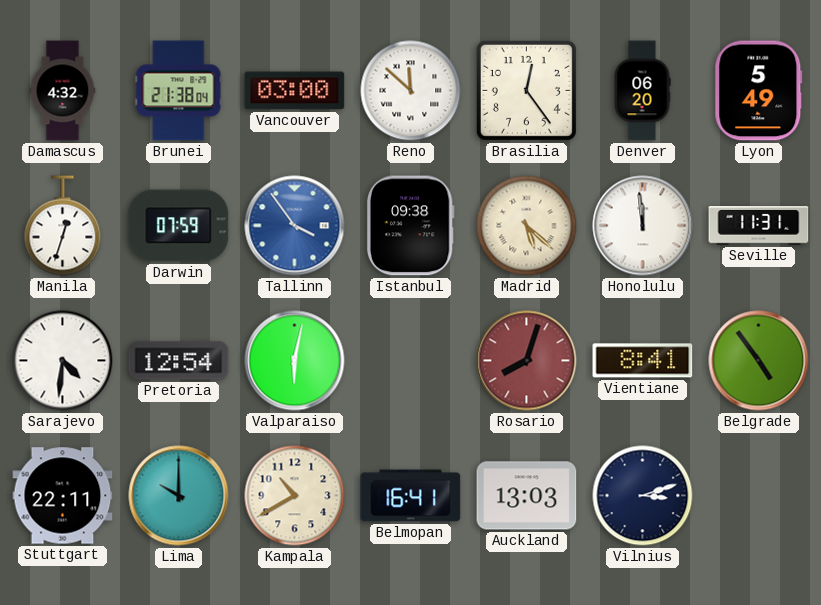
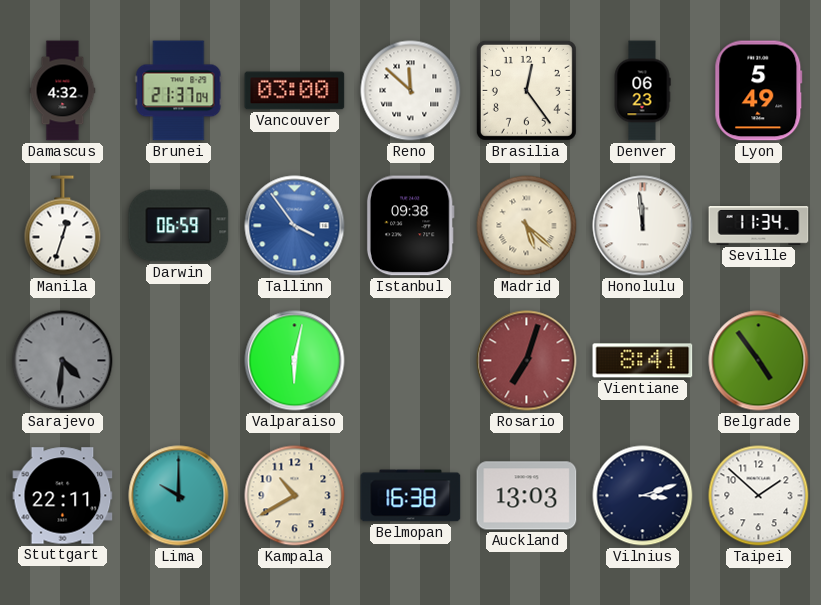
Brunei: 21:38 -> 21:37 (179, 91)
Denver: 06:20 -> 06:23 (642, 91)
Darwin: 07:59 -> 06:59 (179, 226)
Seville: 11:31 -> 11:34 (759, 226)
Sarajevo dial: white -> grey (63, 361)
Pretoria: 12:54 -> none (179, 361)
Rosario: 8:03 -> 7:03 (527, 361)
Belmopan: 16:41 -> 16:38 (411, 496)
Taipei: none -> 1:52 (759, 496)
